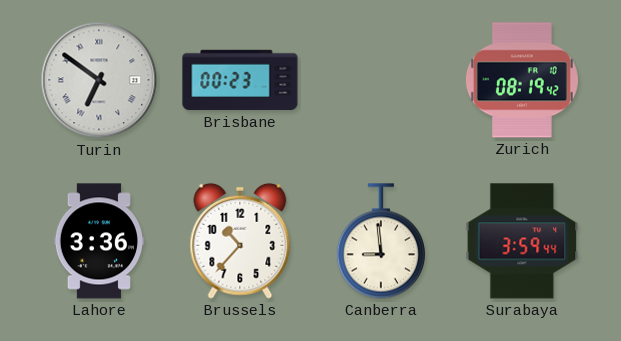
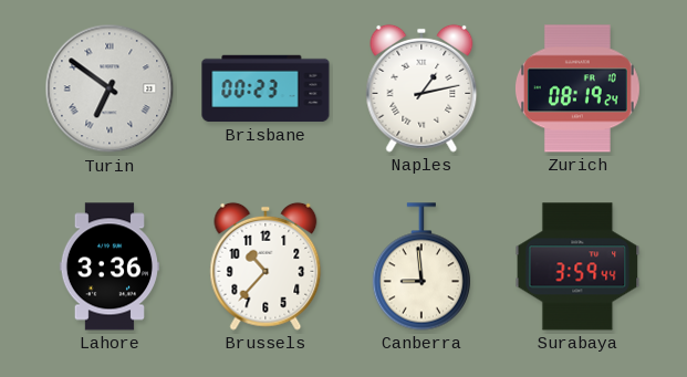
Naples: none -> 1:13 (421, 88)
Zurich: 08:19:42 -> 08:19:24 (577, 88)
